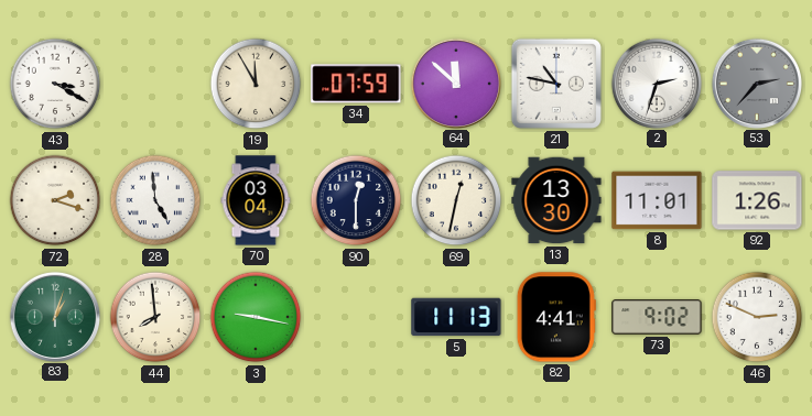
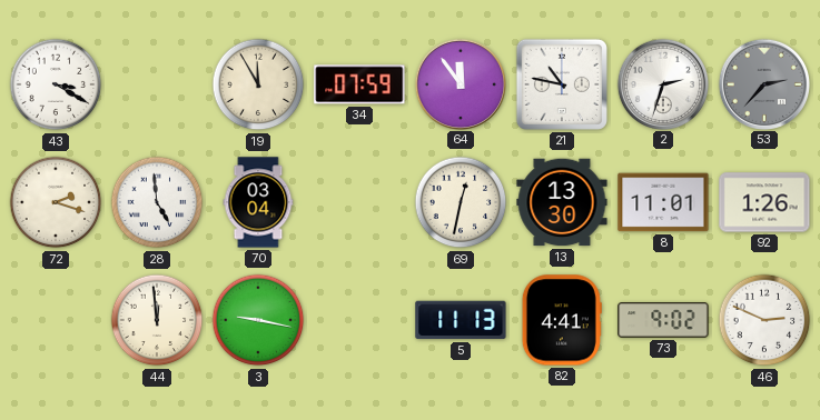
64: 11:52 -> 11:54 (460, 83)
90: 12:30 -> none (356, 200)
83: 1:03 -> none (54, 316)
44: 7:59 -> 11:59 (157, 320)
